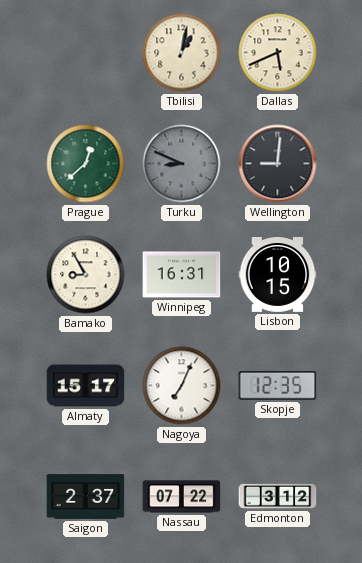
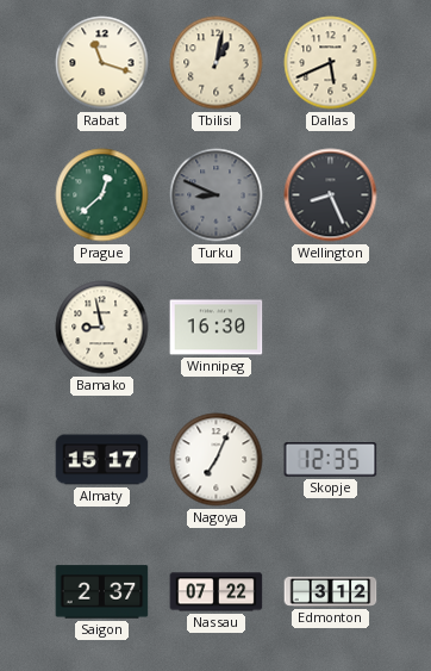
Rabat: none -> 11:18 (102, 63)
Wellington: 9:01 -> 8:26 (331, 195)
Bamako: 8:55 -> 8:58 (102, 328)
Winnipeg: 16:31 -> 16:30 (217, 328)
Lisbon: 10:15 -> none (278, 275)
